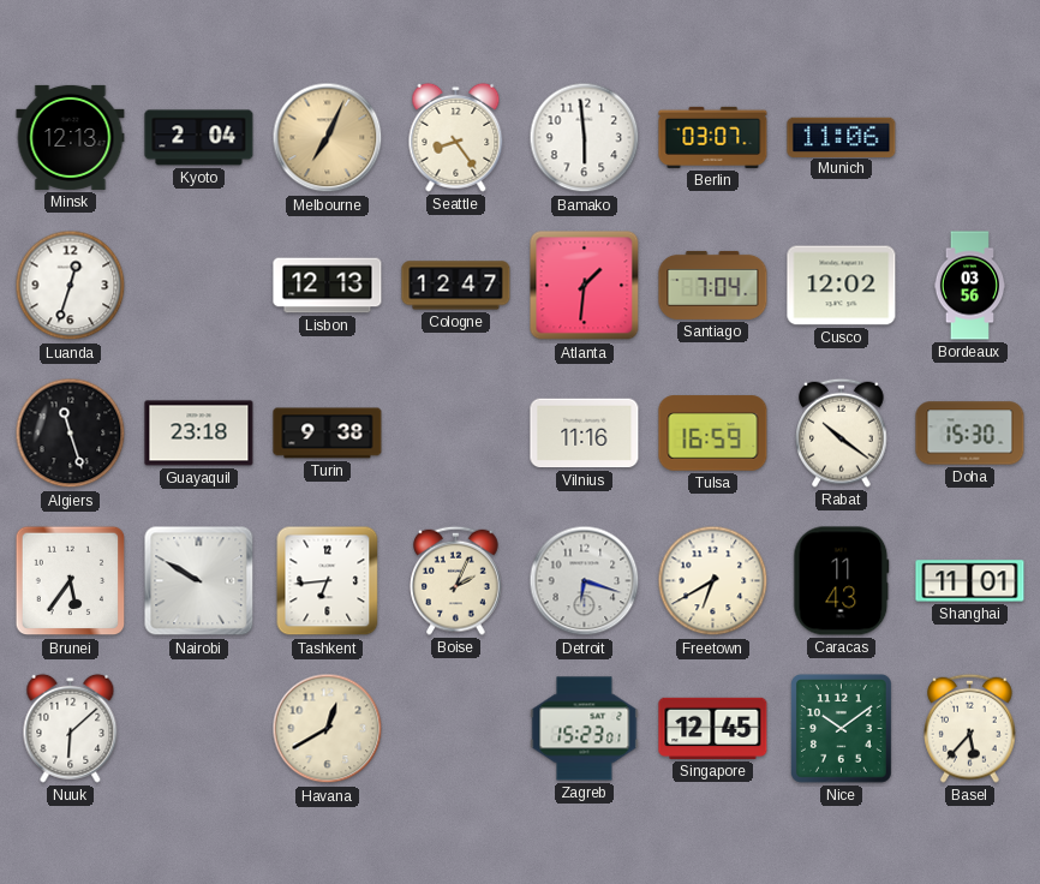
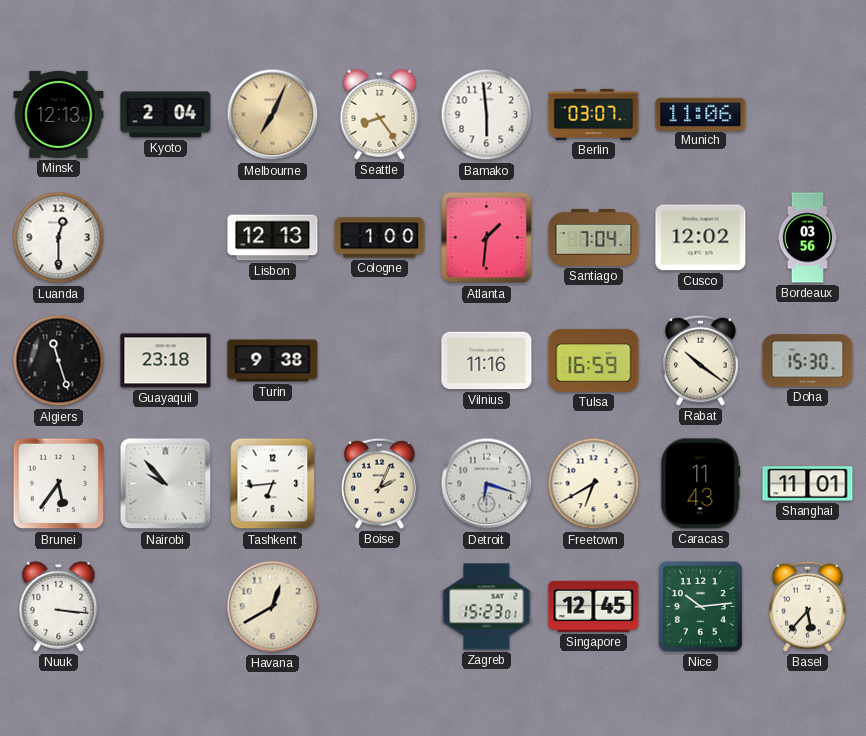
Luanda: 12:33 -> 12:30 (59, 238)
Cologne: 12:47 -> 1:00 (380, 238)
Nairobi: 9:50 -> 9:53 (166, 484)
Nuuk: 6:08 -> 3:16 (59, 606)
Nice: 10:09 -> 10:14 (700, 607)
